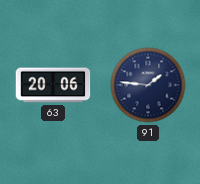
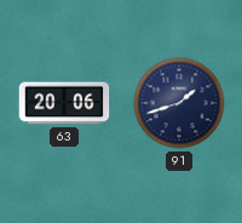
91: 1:46 -> 1:42 (179, 103)
